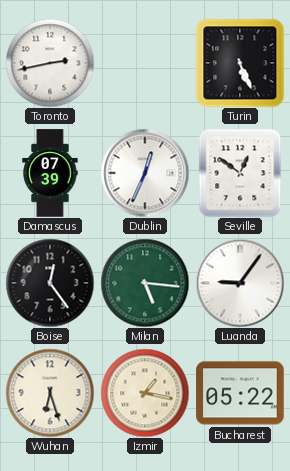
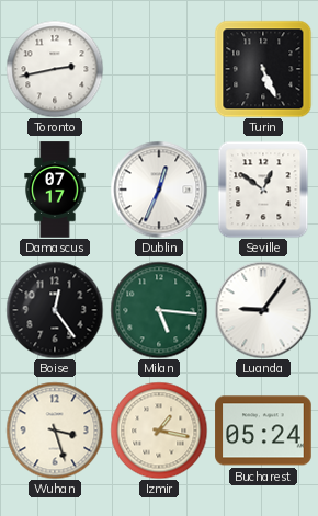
Damascus: 07:39 -> 07:17 (55, 190)
Wuhan: 6:27 -> 3:27 (55, 431)
Bucharest: 05:22 -> 05:24 (263, 431)
